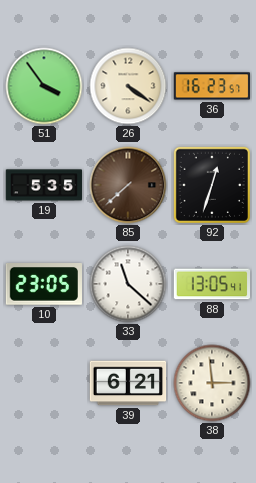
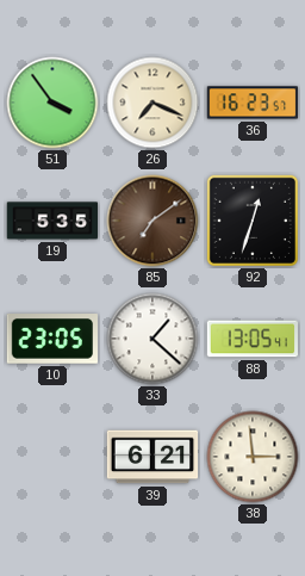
26: 4:21 -> 7:19 (152, 103)
85: 7:38 -> 7:09 (152, 221)
33: 11:22 -> 1:22 (152, 339)
